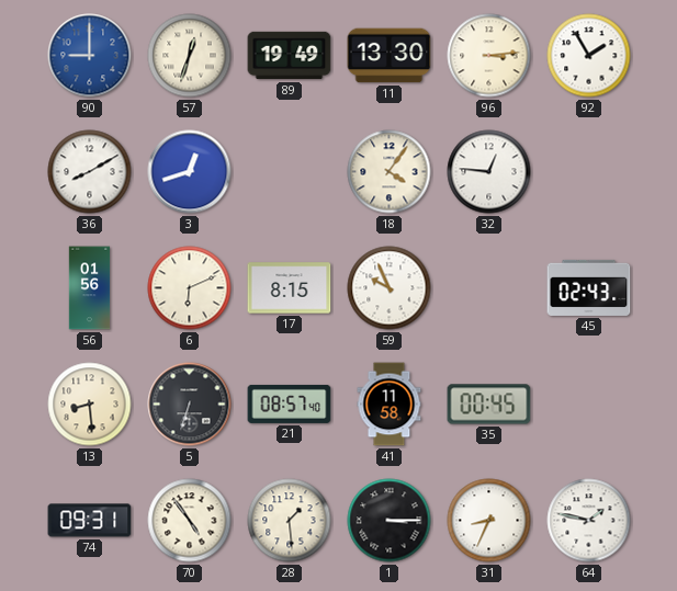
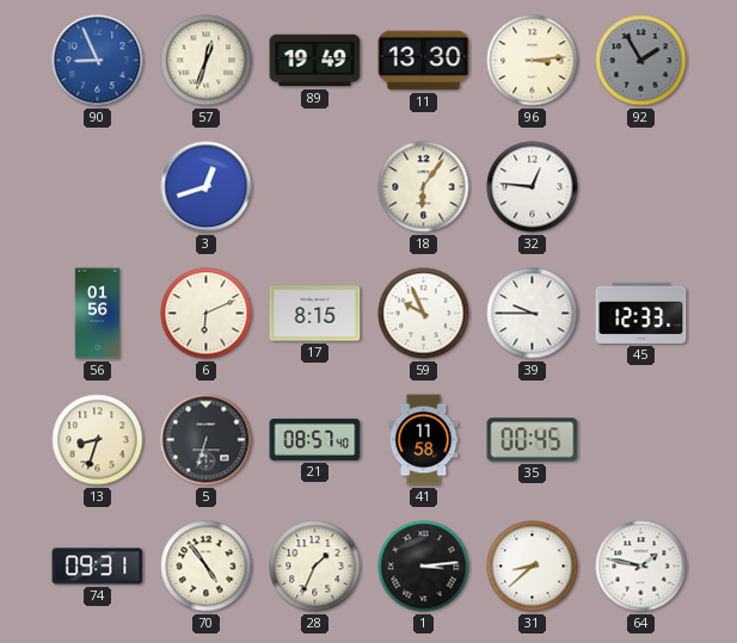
90: 9:00 -> 8:56 (98, 61)
92 dial: white -> grey (641, 61)
36: 8:10 -> none (90, 172)
18: 4:06 -> 6:06 (424, 187)
39: none -> 9:45 (533, 314)
45: 02:43 -> 12:33 (641, 313)
13: 8:29 -> 8:33 (98, 440)
28: 1:29 -> 1:34 (315, 567)
1: 3:15 -> 3:14 (424, 567)
31: 8:34 -> 8:38 (533, 567)
